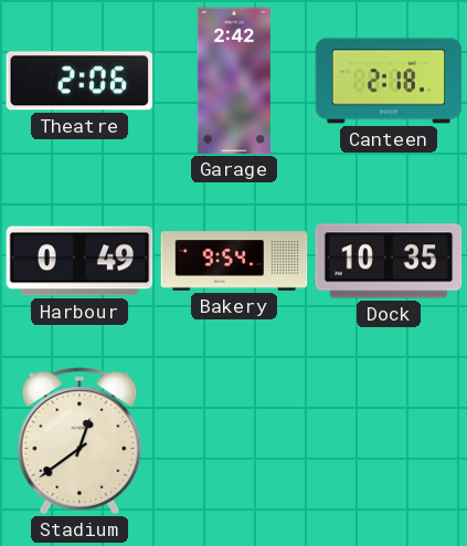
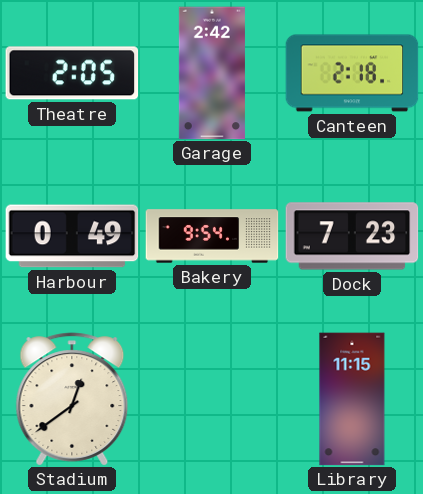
Theatre: 2:06 -> 2:05 (72, 73)
Dock: 10:35 -> 7:23 (352, 236)
Library: none -> 11:15 (352, 399)
